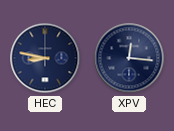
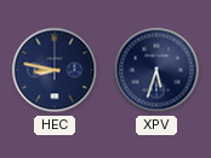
XPV: 12:16 -> 5:33 (156, 70)
